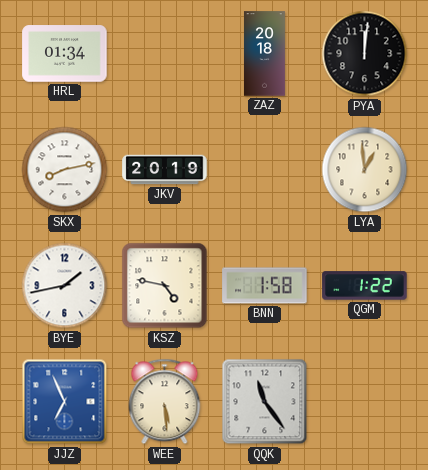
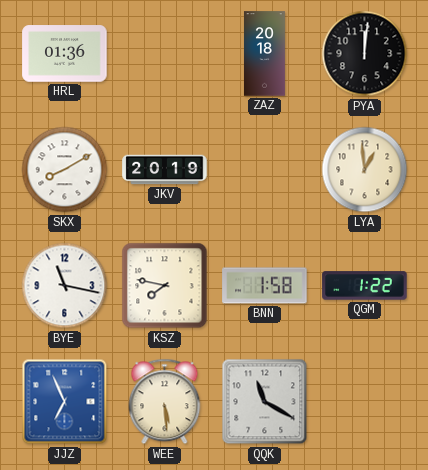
HRL: 01:34 -> 01:36 (65, 54)
SKX: 8:13 -> 8:10 (65, 170)
BYE: 1:43 -> 11:17 (65, 286)
KSZ: 4:47 -> 7:47 (165, 286)
QQK: 11:24 -> 11:20 (265, 402)
